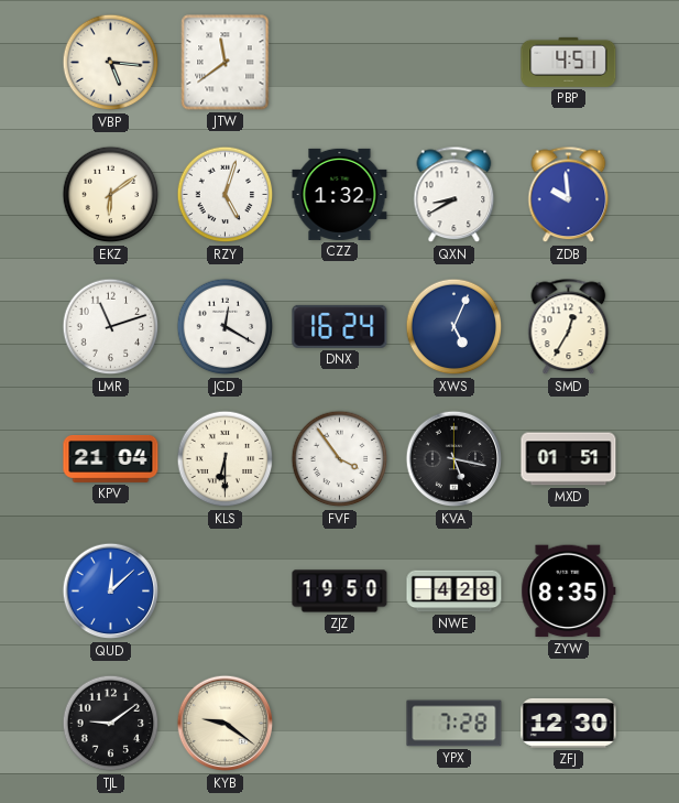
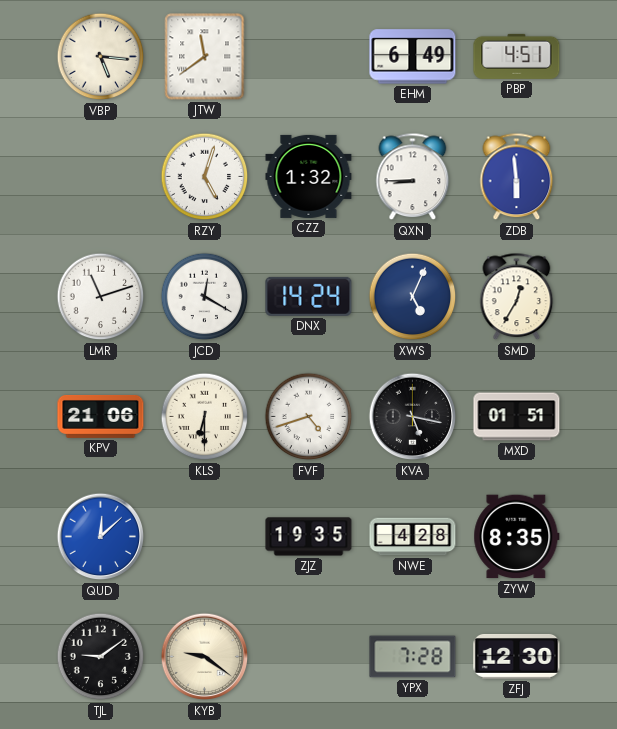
EHM: none -> 6:49 (413, 57)
EKZ: 6:09 -> none (111, 195)
QXN: 8:40 -> 8:45 (413, 177)
ZDB: 9:59 -> 5:59 (517, 177)
DNX: 16:24 -> 14:24 (309, 296)
KPV: 21:04 -> 21:06 (101, 416)
FVF: 3:54 -> 4:42 (309, 417)
ZJZ: 19:50 -> 19:35 (309, 537)
